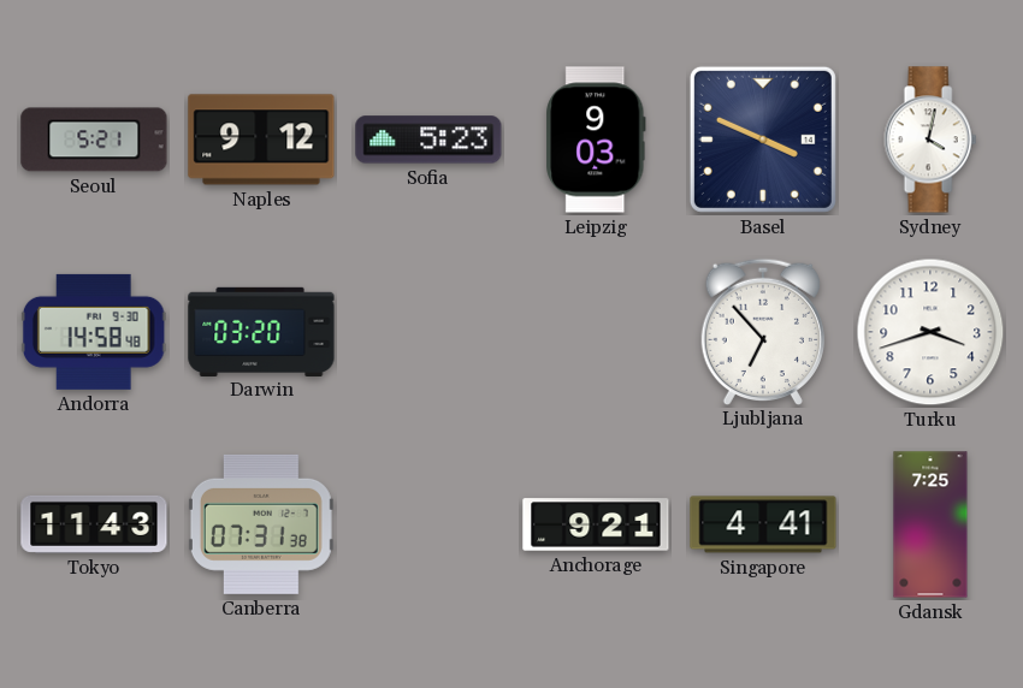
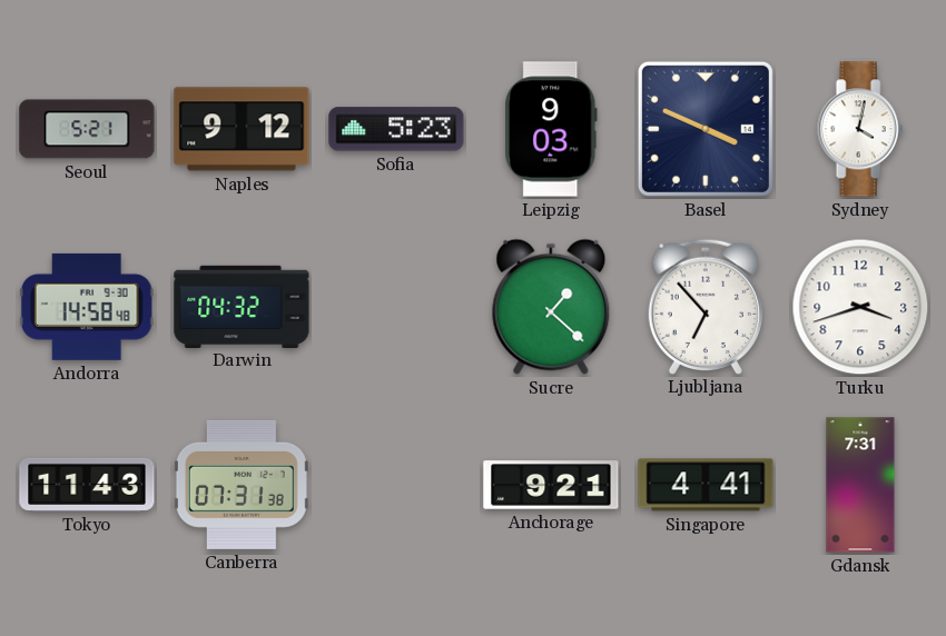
Darwin: 03:20 -> 04:32 (242, 306)
Sucre: none -> 1:22 (551, 307)
Gdansk: 7:25 -> 7:31 (860, 485)
